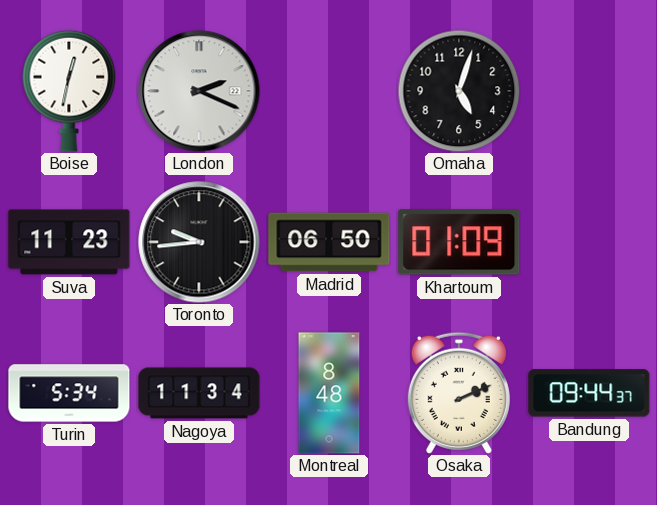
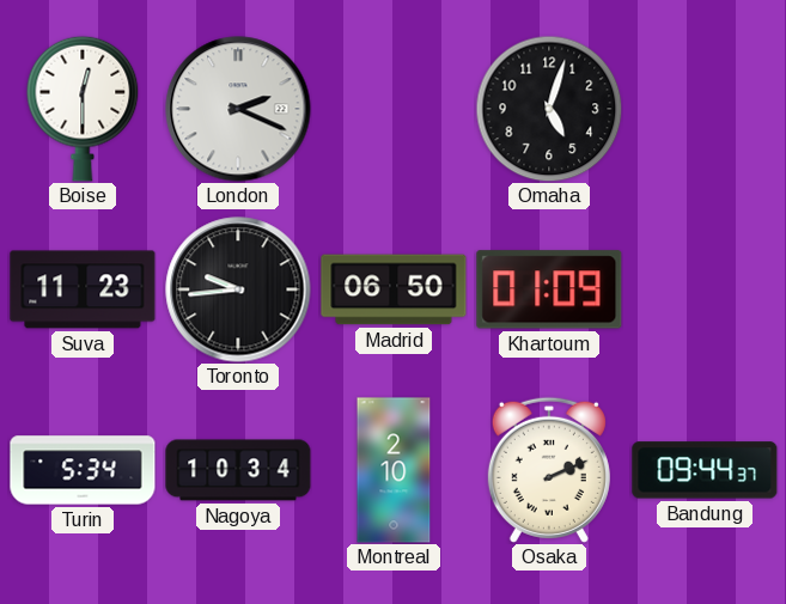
Boise: 12:32 -> 12:30 (83, 109)
Nagoya: 11:34 -> 10:34 (238, 470)
Montreal: 8:48 -> 2:10 (394, 470)
